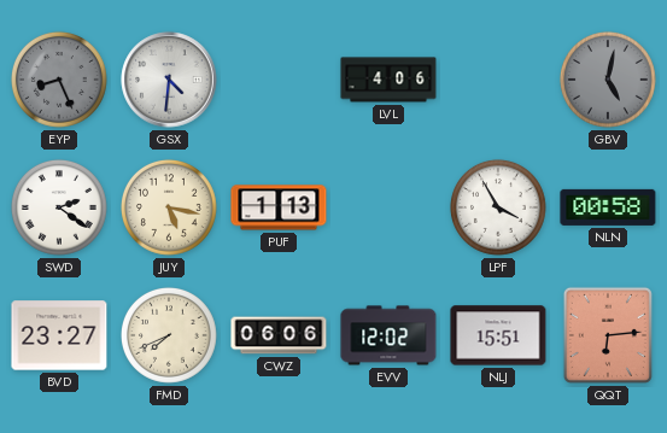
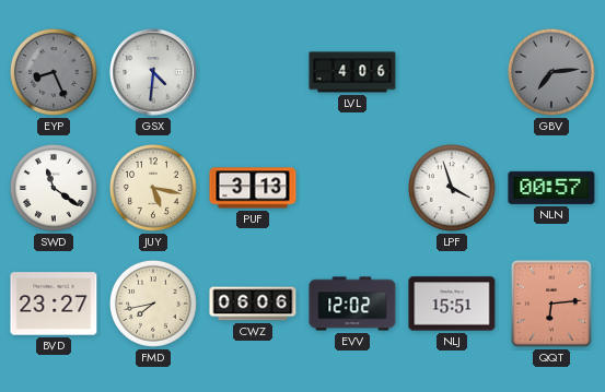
GBV: 5:02 -> 7:14 (551, 72)
SWD: 2:21 -> 11:21 (54, 188)
PUF: 1:13 -> 3:13 (253, 188)
LPF: 3:55 -> 3:57 (452, 188)
NLN: 00:58 -> 00:57 (551, 188)
FMD: 7:41 -> 7:43 (153, 304)
